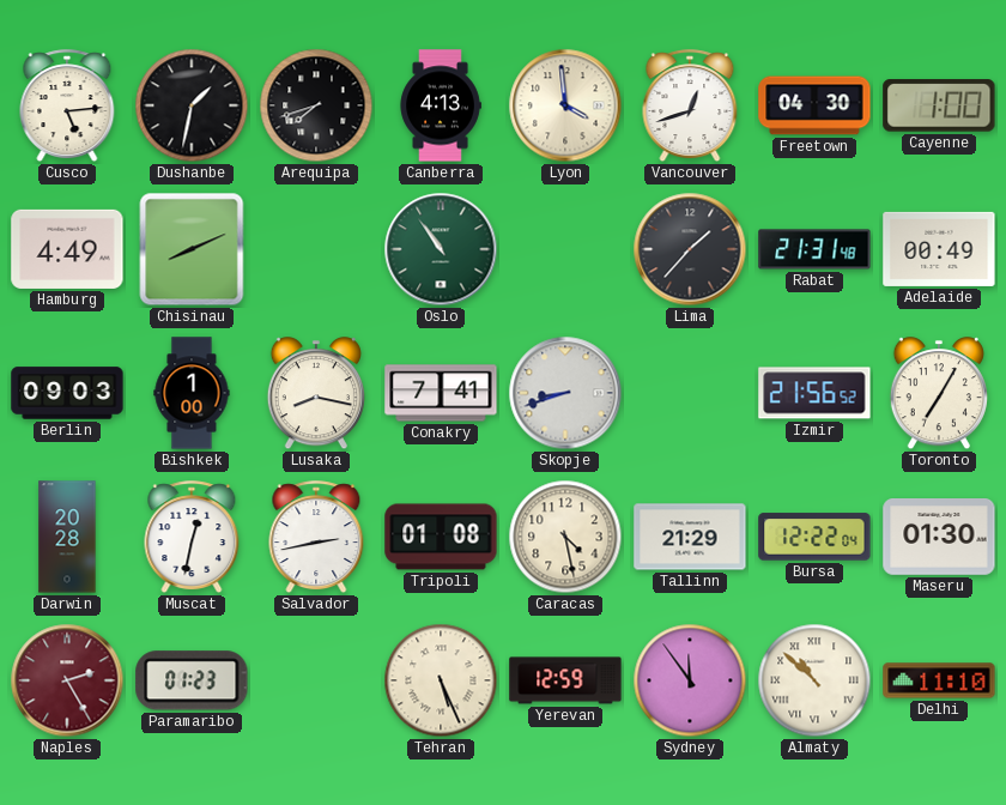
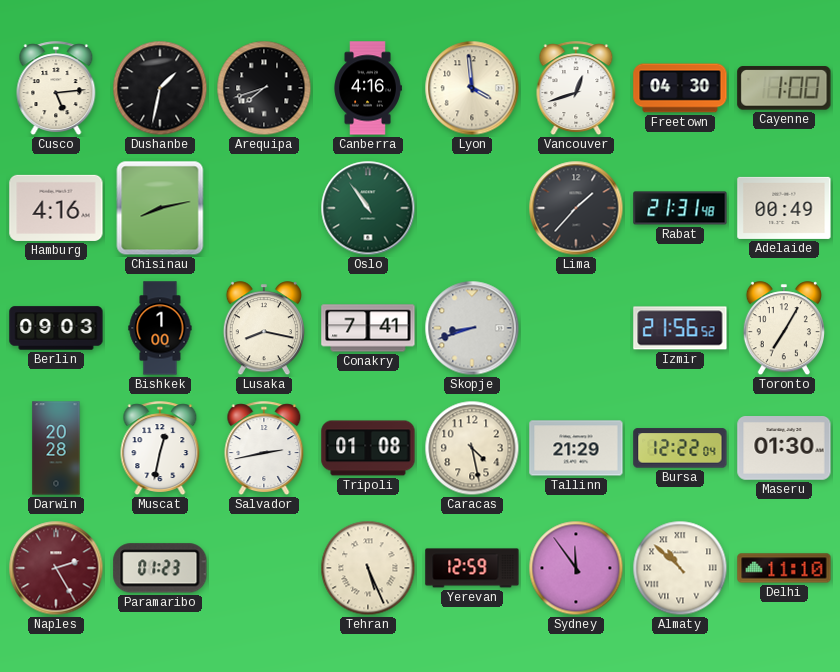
Canberra: 4:13 -> 4:16 (368, 88)
Hamburg: 4:49 -> 4:16 (56, 208)
Chisinau: 8:11 -> 8:13 (160, 208)
